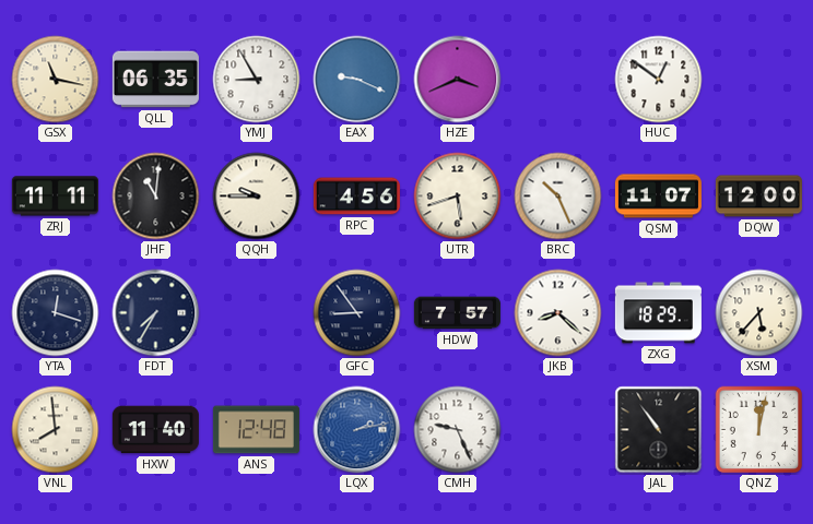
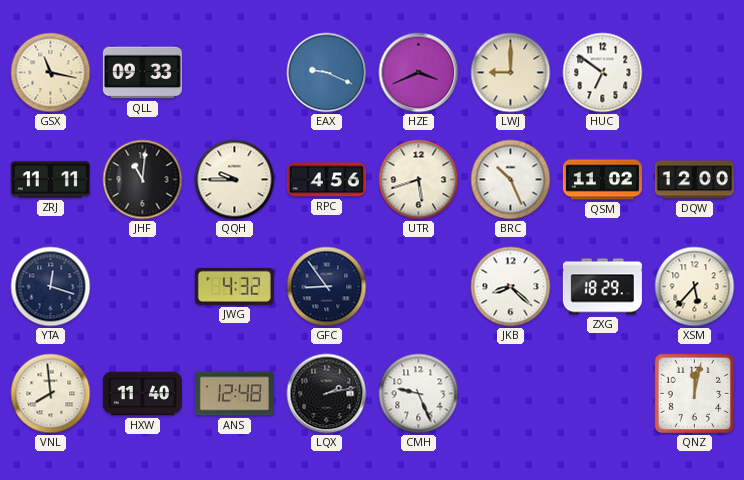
QLL: 06:35 -> 09:33 (142, 73)
YMJ: 8:55 -> none (257, 80)
LWJ: none -> 9:00 (511, 73)
HUC: 12:51 -> 6:51 (603, 73)
QSM: 11:07 -> 11:02 (602, 180)
FDT: 7:35 -> none (156, 313)
JWG: none -> 4:32 (234, 286)
HDW: 7:57 -> none (457, 313)
LQX dial: blue -> black (327, 394)
JAL: 10:54 -> none (659, 430)
